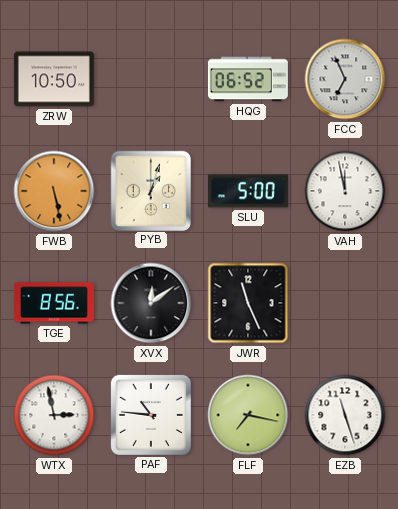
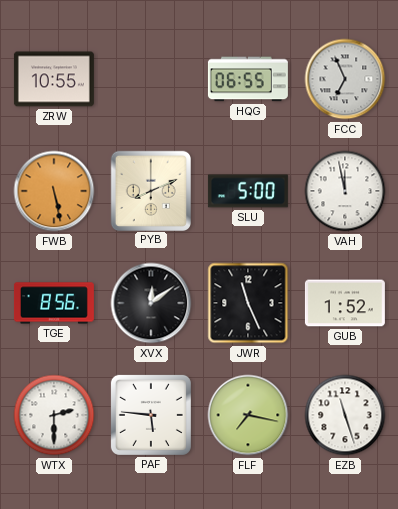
ZRW: 10:50 -> 10:55 (54, 79)
HQG: 06:52 -> 06:55 (248, 79)
PYB: 1:03 -> 8:11 (150, 190)
GUB: none -> 1:52 (345, 303)
WTX: 2:58 -> 2:30 (54, 415)
PAF: 10:46 -> 5:46 (151, 415)
